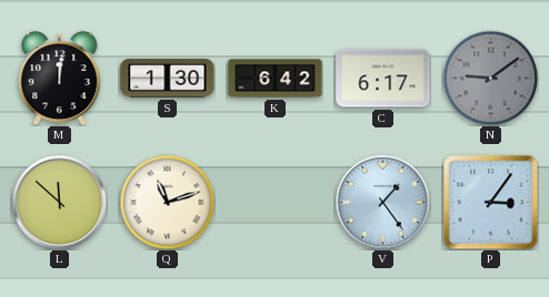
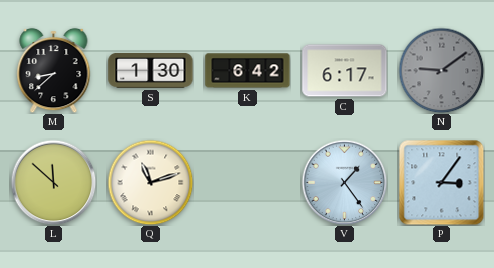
M: 12:01 -> 8:38 (54, 70)
